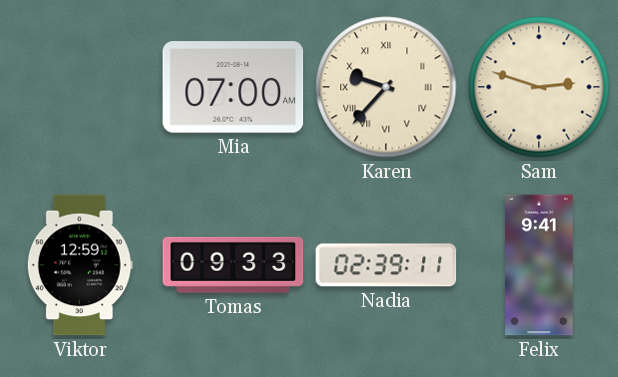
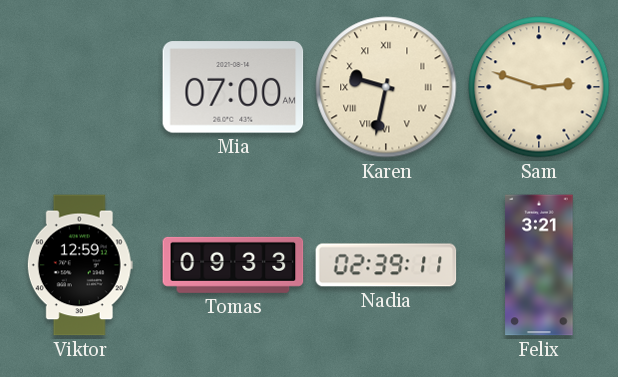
Karen: 9:37 -> 9:32 (386, 87)
Felix: 9:41 -> 3:21 (539, 265)
